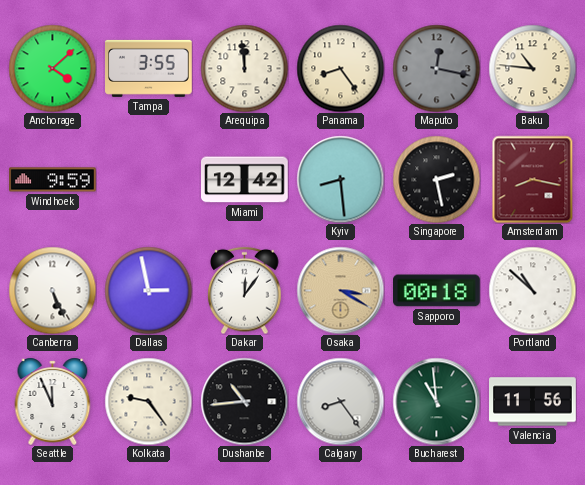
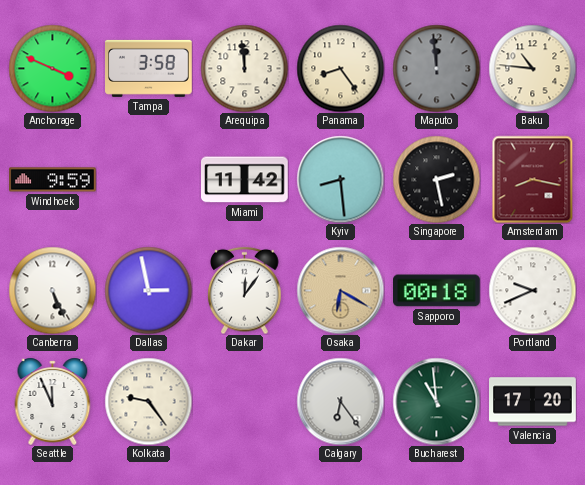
Anchorage: 4:08 -> 3:49 (52, 68)
Tampa: 3:55 -> 3:58 (149, 68)
Maputo: 12:17 -> 11:59 (436, 68)
Miami: 12:42 -> 11:42 (245, 180)
Osaka: 3:20 -> 6:20 (340, 290)
Portland: 10:52 -> 9:41 (532, 290)
Dushanbe: 10:44 -> none (244, 401)
Calgary: 8:24 -> 6:24 (340, 401)
Valencia: 11:56 -> 17:20 (533, 402)
